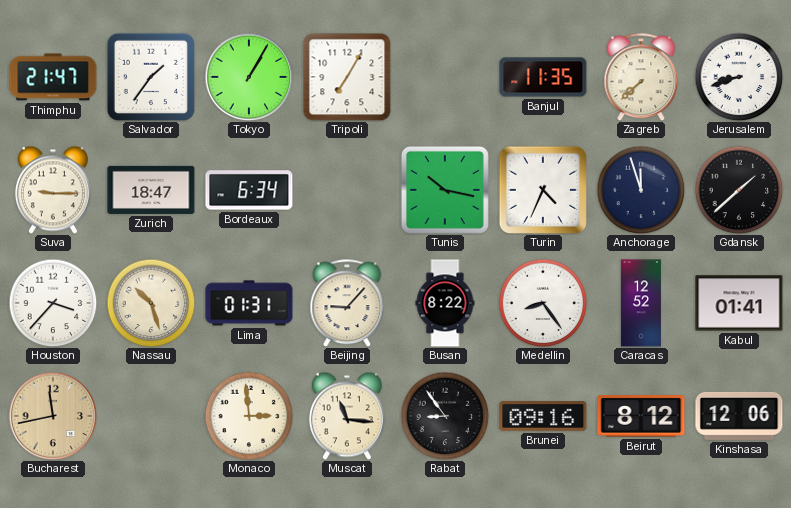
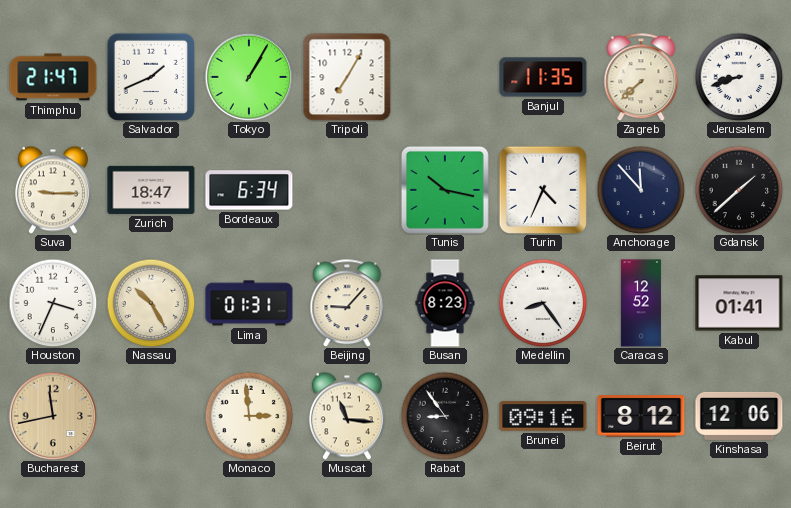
Salvador: 1:36 -> 1:41 (151, 76)
Anchorage: 11:57 -> 11:53 (641, 190)
Houston: 3:37 -> 3:34 (53, 303)
Nassau: 10:27 -> 10:25 (151, 303)
Busan: 8:22 -> 8:23 (445, 303)
